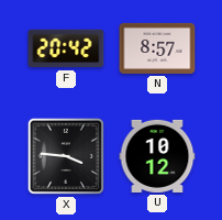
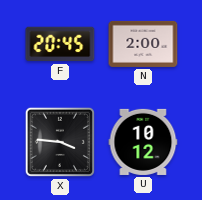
F: 20:42 -> 20:45 (60, 44)
N: 8:57 -> 2:00 (143, 44)
